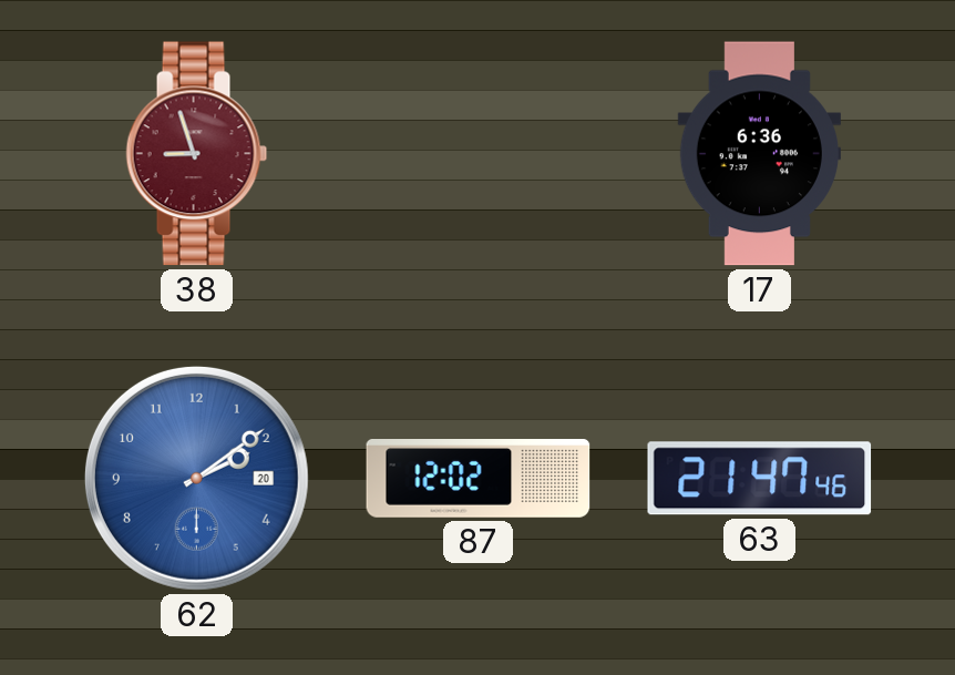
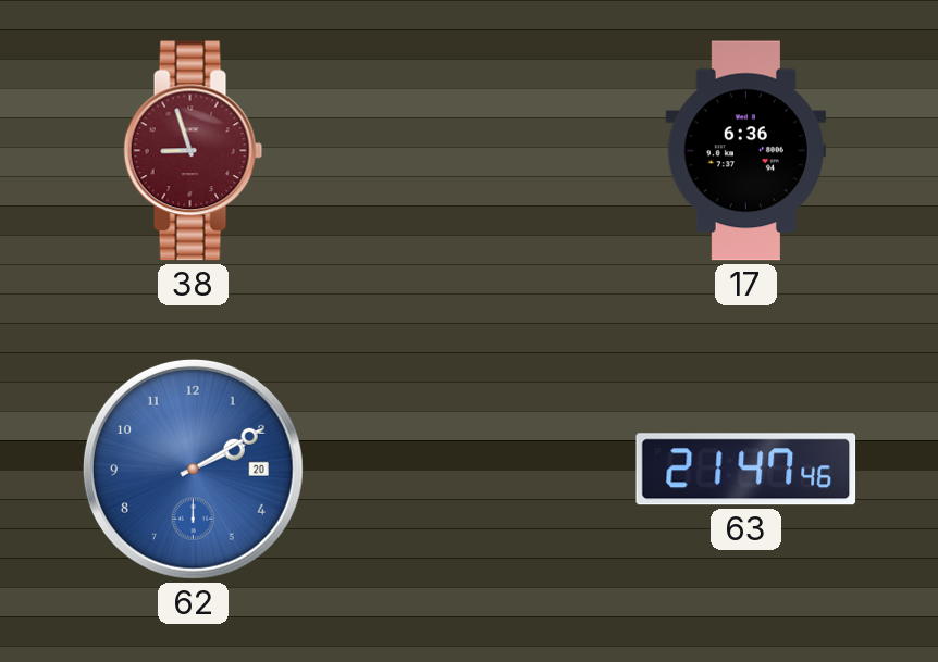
62: 2:09 -> 2:10 (193, 469)
87: 12:02 -> none (479, 479)
